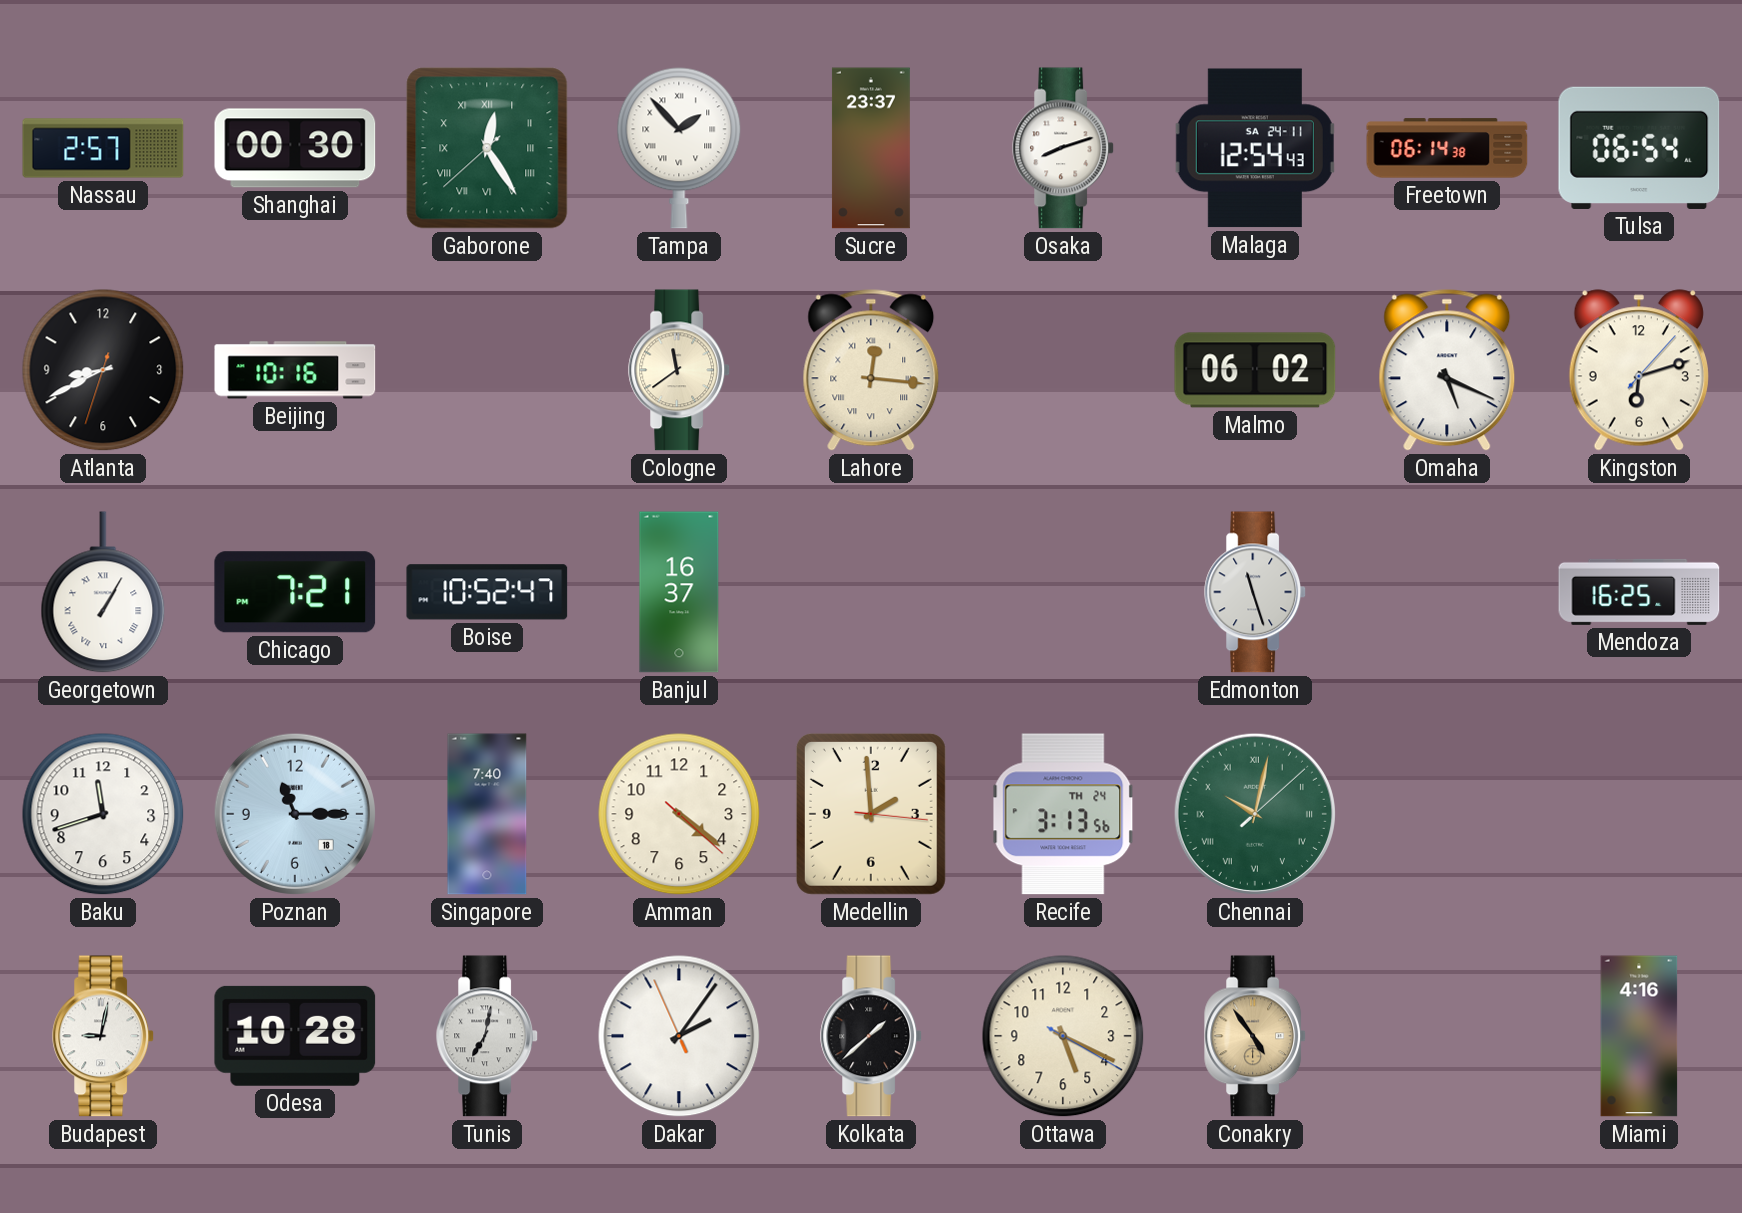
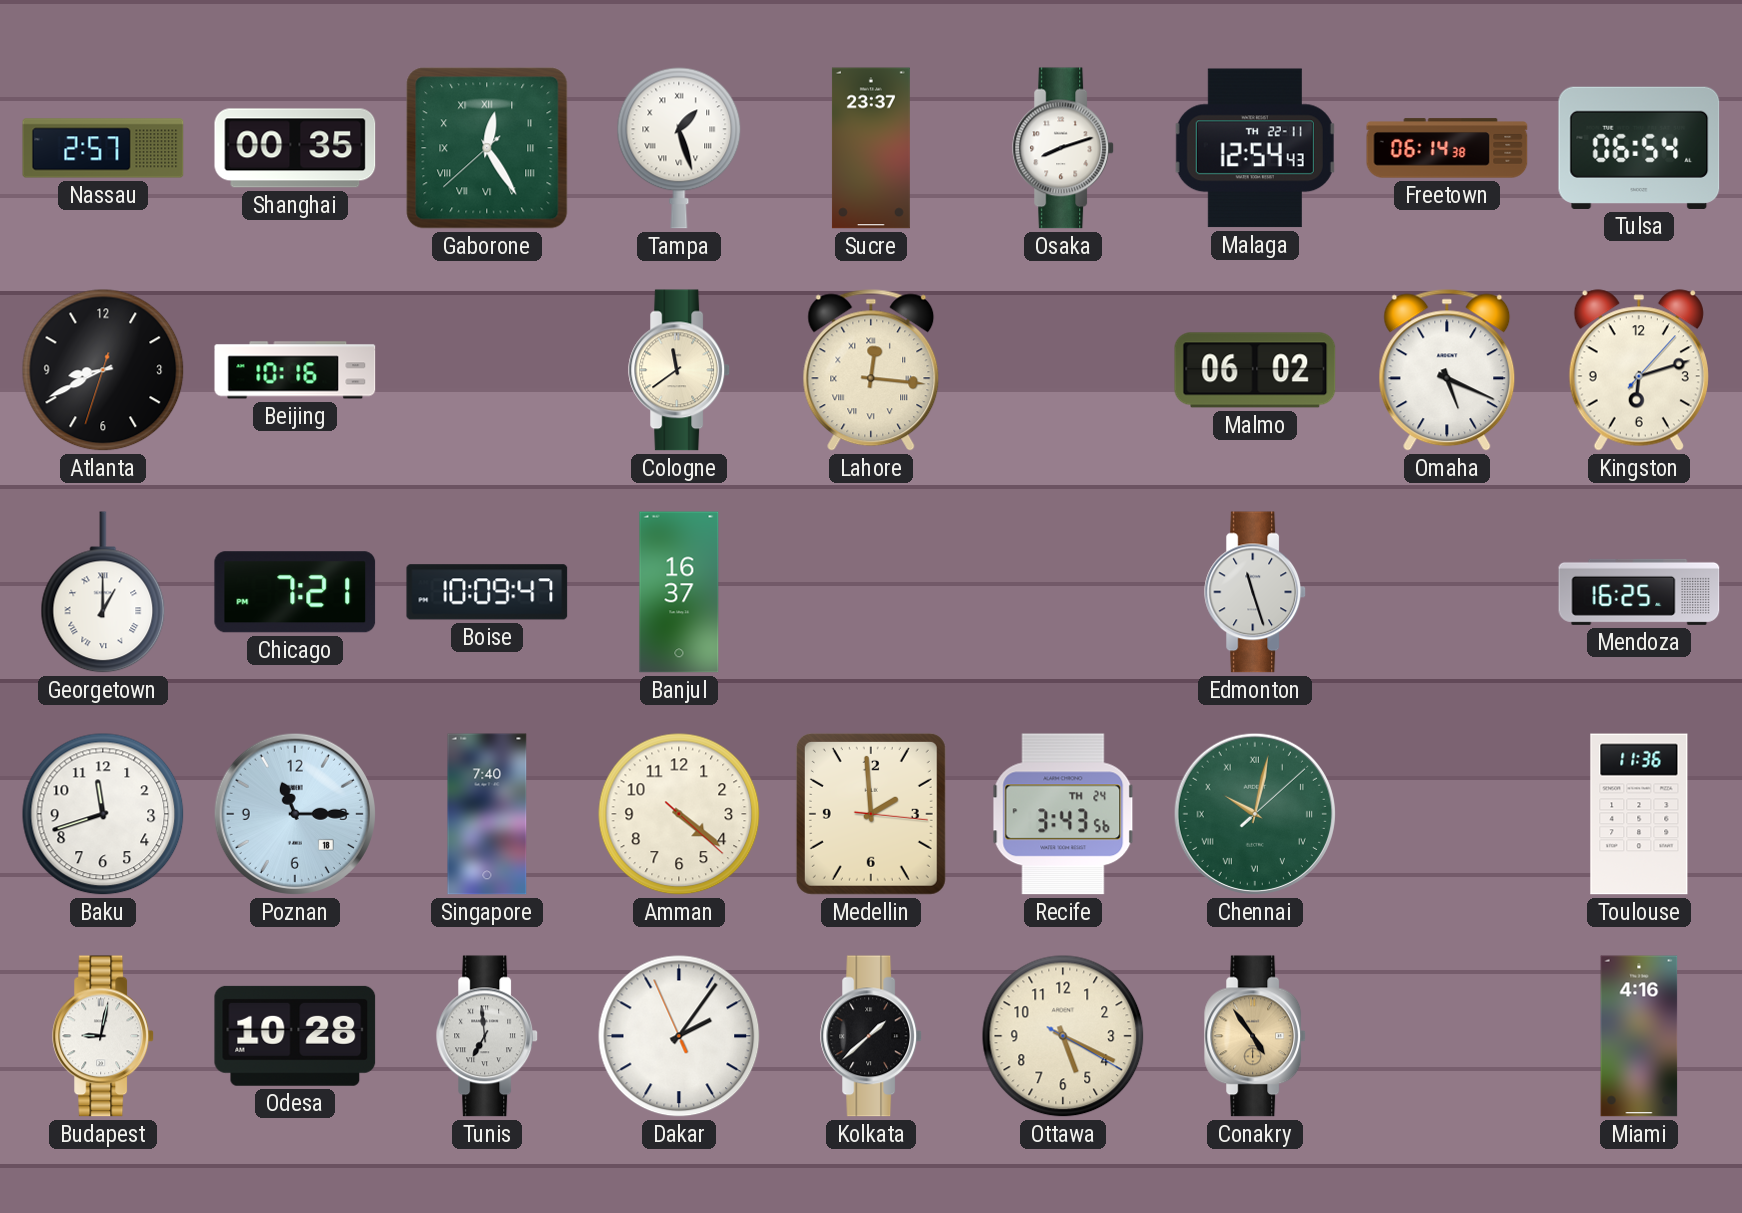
Shanghai: 00:30 -> 00:35 (295, 148)
Tampa: 1:53 -> 1:27 (679, 148)
Malaga date: SA 24-11 -> TH 22-11 (1255, 148)
Georgetown: 1:05 -> 1:00 (103, 592)
Boise: 10:52 -> 10:09 (487, 592)
Recife: 3:13 -> 3:43 (1063, 814)
Toulouse: none -> 11:36 (1639, 814)
Tunis: 7:02 -> 6:59 (488, 1036)
